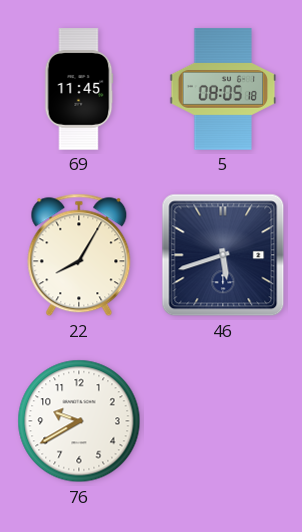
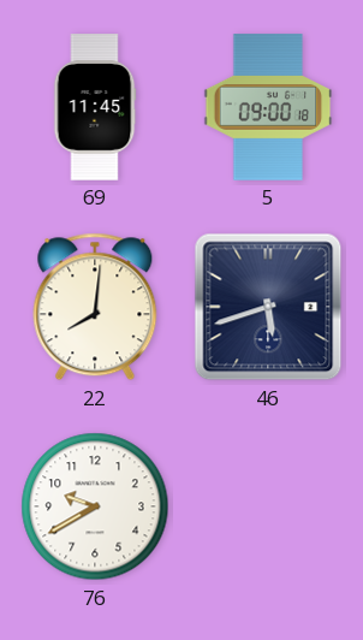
5: 08:05 -> 09:00 (268, 107)
22: 8:05 -> 8:01 (95, 307)
